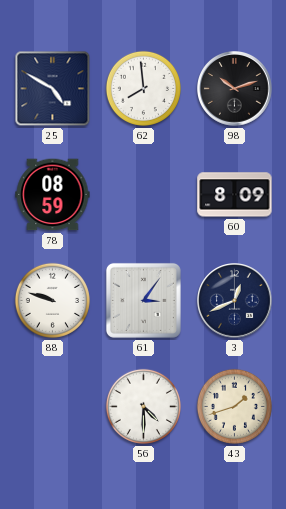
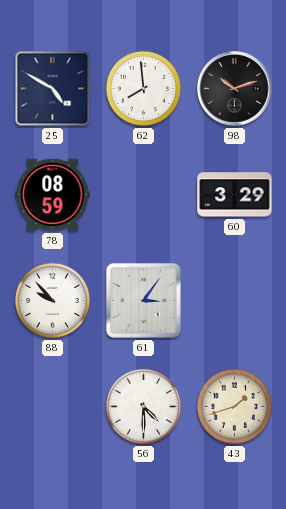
60: 8:09 -> 3:29 (235, 195)
88: 9:48 -> 9:53 (52, 300)
3: 12:41 -> none (235, 301)
